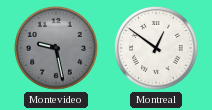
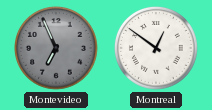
Montevideo: 9:28 -> 6:56 (57, 49)
